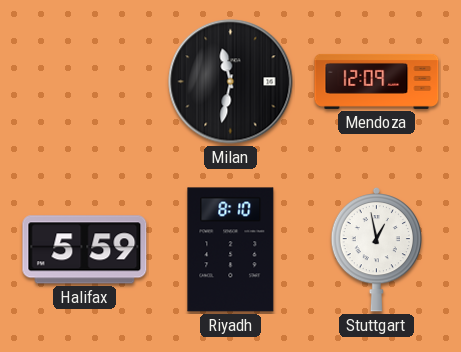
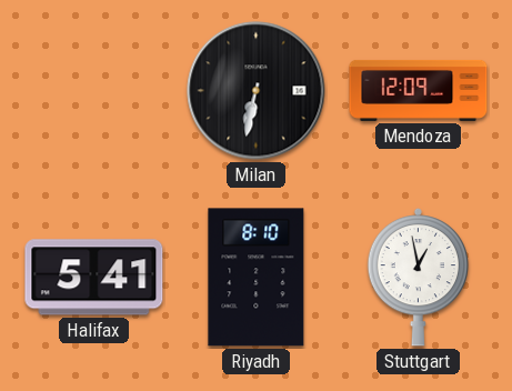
Milan: 11:32 -> 6:32 (257, 91)
Halifax: 5:59 -> 5:41 (94, 278)
